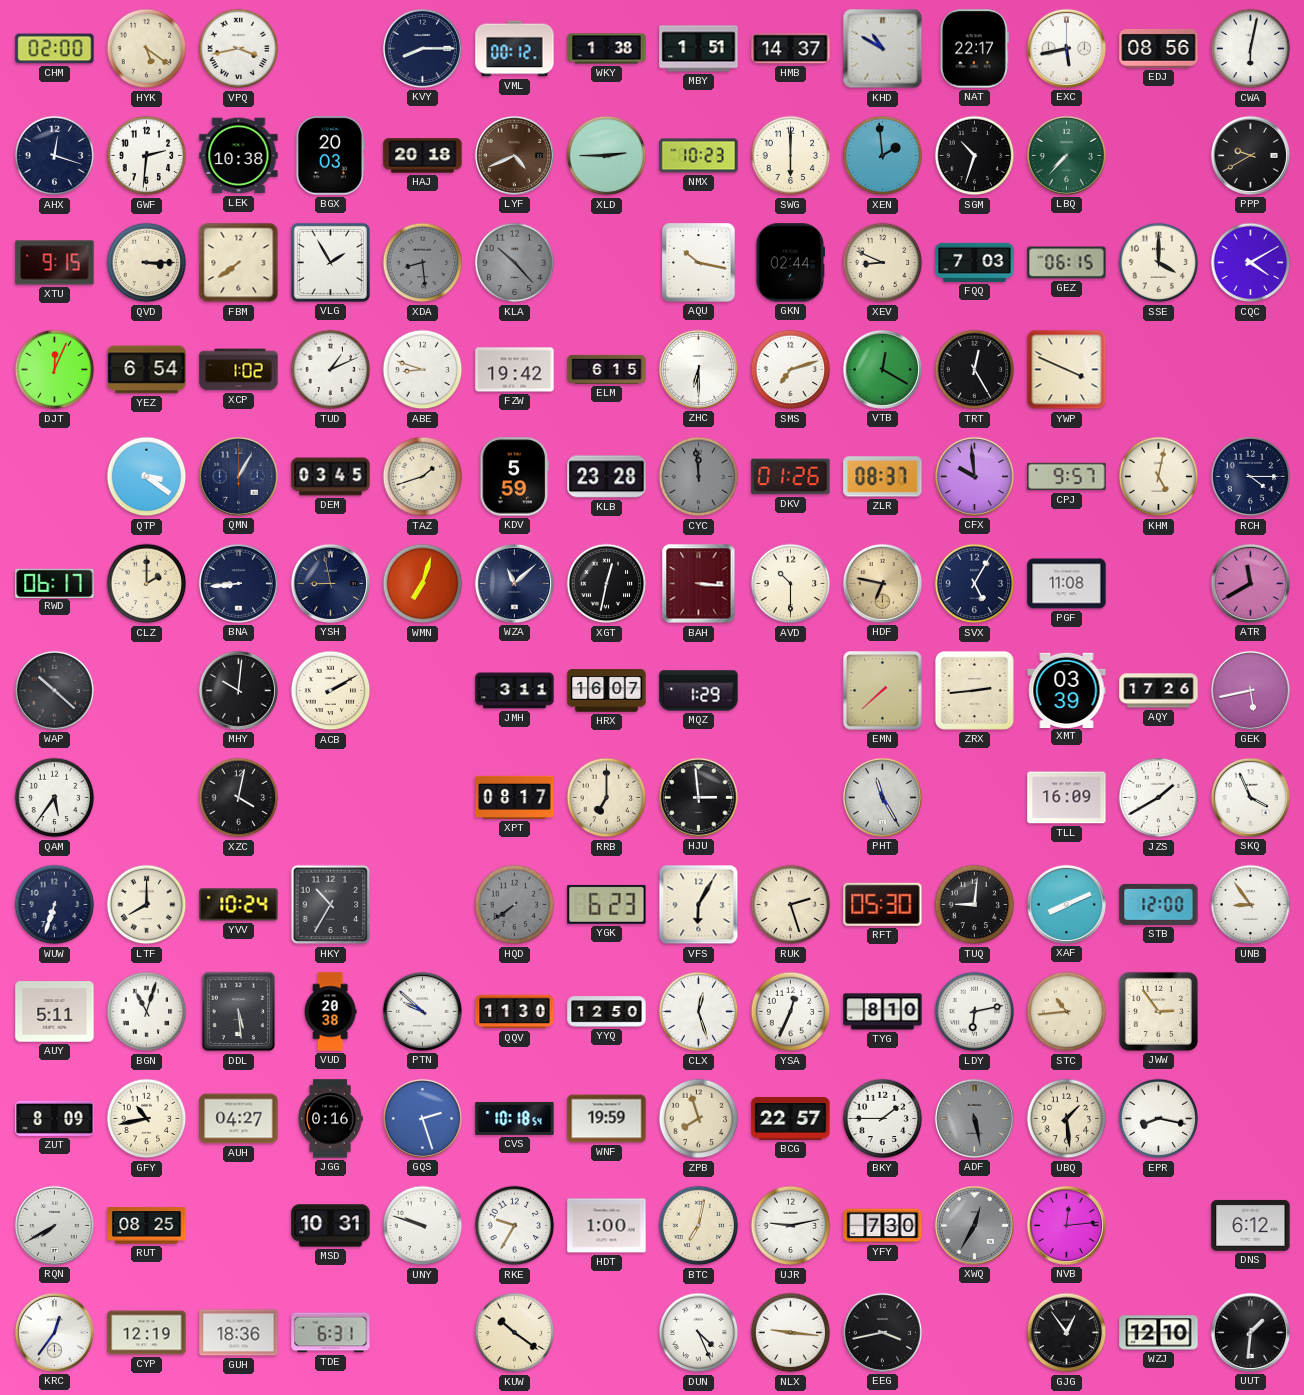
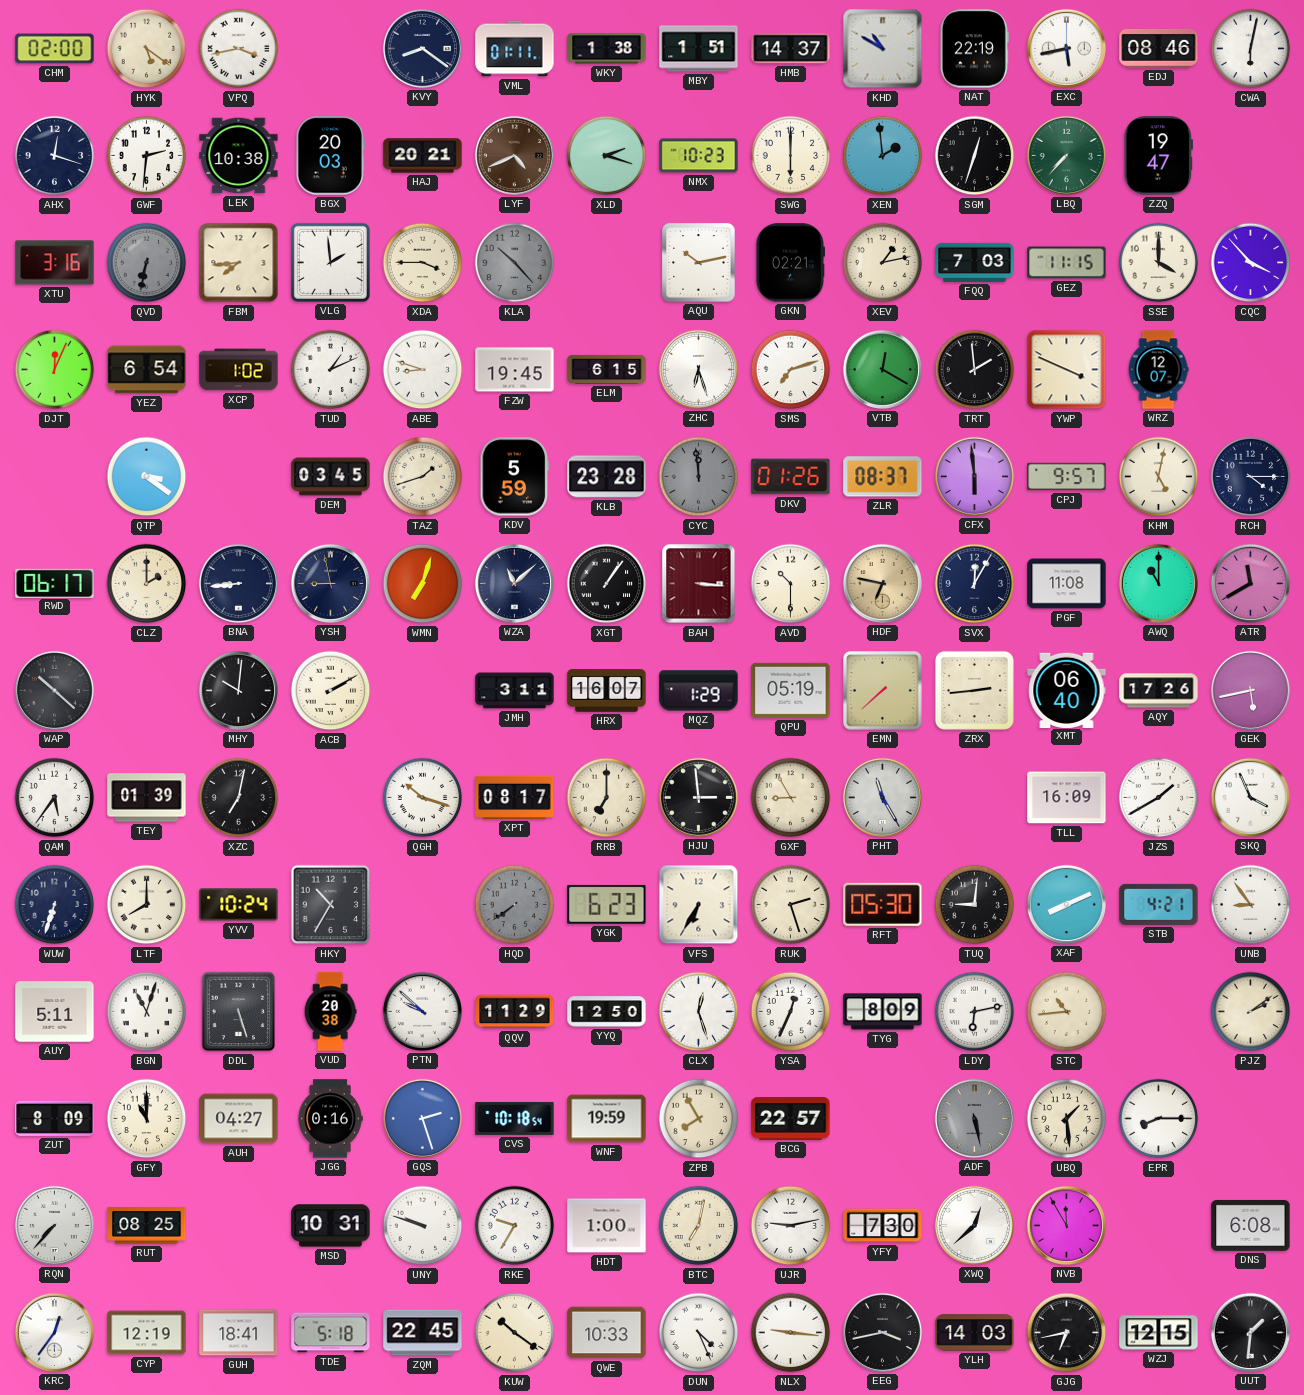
KVY: 8:15 -> 8:21 (422, 48)
VML: 00:12 -> 01:11 (515, 49)
NAT: 22:17 -> 22:19 (974, 49)
EDJ: 08:56 -> 08:46 (1159, 48)
HAJ: 20:18 -> 20:21 (423, 156)
XLD: 2:45 -> 2:18 (607, 156)
SGM: 10:33 -> 12:33 (975, 156)
ZZQ: none -> 19:47 (1158, 156)
PPP: 9:40 -> none (1250, 155)
XTU: 9:15 -> 3:16 (55, 263)
QVD: 3:15 -> 6:32 (147, 263)
QVD dial: cream -> grey (147, 263)
FBM: 7:39 -> 7:44 (239, 263)
VLG: 1:55 -> 1:59 (330, 262)
XDA: 8:29 -> 3:45 (423, 263)
XDA dial: grey -> cream (423, 263)
AQU: 10:17 -> 10:13 (699, 263)
GKN: 02:44 -> 02:21 (790, 263)
XEV: 8:49 -> 1:13 (883, 263)
GEZ: 06:15 -> 11:15 (1067, 263)
CQC: 4:10 -> 3:53 (1251, 263)
FZW: 19:42 -> 19:45 (515, 370)
ZHC: 6:30 -> 6:27 (698, 369)
TRT: 12:25 -> 1:59 (975, 370)
WRZ: none -> 12:07 (1158, 370)
QMN: 1:05 -> none (238, 476)
CFX: 9:59 -> 5:59 (974, 476)
XGT: 12:32 -> 1:06 (607, 584)
SVX: 5:05 -> 12:05 (975, 584)
AWQ: none -> 11:00 (1158, 583)
QPU: none -> 05:19 (791, 690)
XMT: 03:39 -> 06:40 (1067, 690)
TEY: none -> 01:39 (147, 798)
XZC: 4:02 -> 7:02 (239, 798)
QGH: none -> 10:18 (423, 798)
GXF: none -> 8:55 (791, 798)
VFS: 6:05 -> 6:35 (699, 905)
STB: 12:00 -> 4:21 (1159, 904)
DDL: 5:29 -> 5:27 (239, 1012)
QQV: 11:30 -> 11:29 (515, 1012)
TYG: 8:10 -> 8:09 (883, 1012)
JWW: 2:54 -> none (1158, 1011)
PJZ: none -> 2:09 (1251, 1012)
GFY: 10:43 -> 11:00 (147, 1119)
ZPB: 7:57 -> 7:55 (699, 1119)
BKY: 1:45 -> none (883, 1119)
EPR: 8:17 -> 8:15 (1159, 1119)
RQN: 7:40 -> 7:37 (54, 1225)
XWQ: 12:35 -> 12:38 (974, 1225)
XWQ dial: grey -> white (974, 1225)
NVB: 12:14 -> 11:55 (1066, 1225)
DNS: 6:12 -> 6:08 (1251, 1225)
GUH: 18:36 -> 18:41 (239, 1333)
TDE: 6:31 -> 5:18 (331, 1333)
ZQM: none -> 22:45 (423, 1333)
QWE: none -> 10:33 (607, 1333)
YLH: none -> 14:03 (975, 1333)
GJG: 12:54 -> 6:43 (1067, 1333)
WZJ: 12:10 -> 12:15 (1159, 1333)
